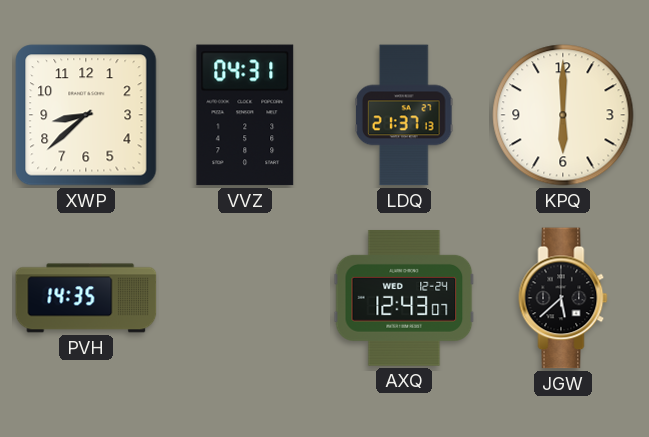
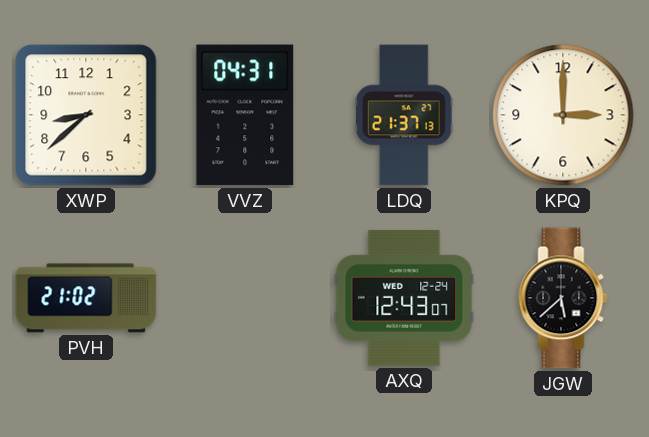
KPQ: 6:00 -> 3:00 (563, 115)
PVH: 14:35 -> 21:02 (86, 298)
